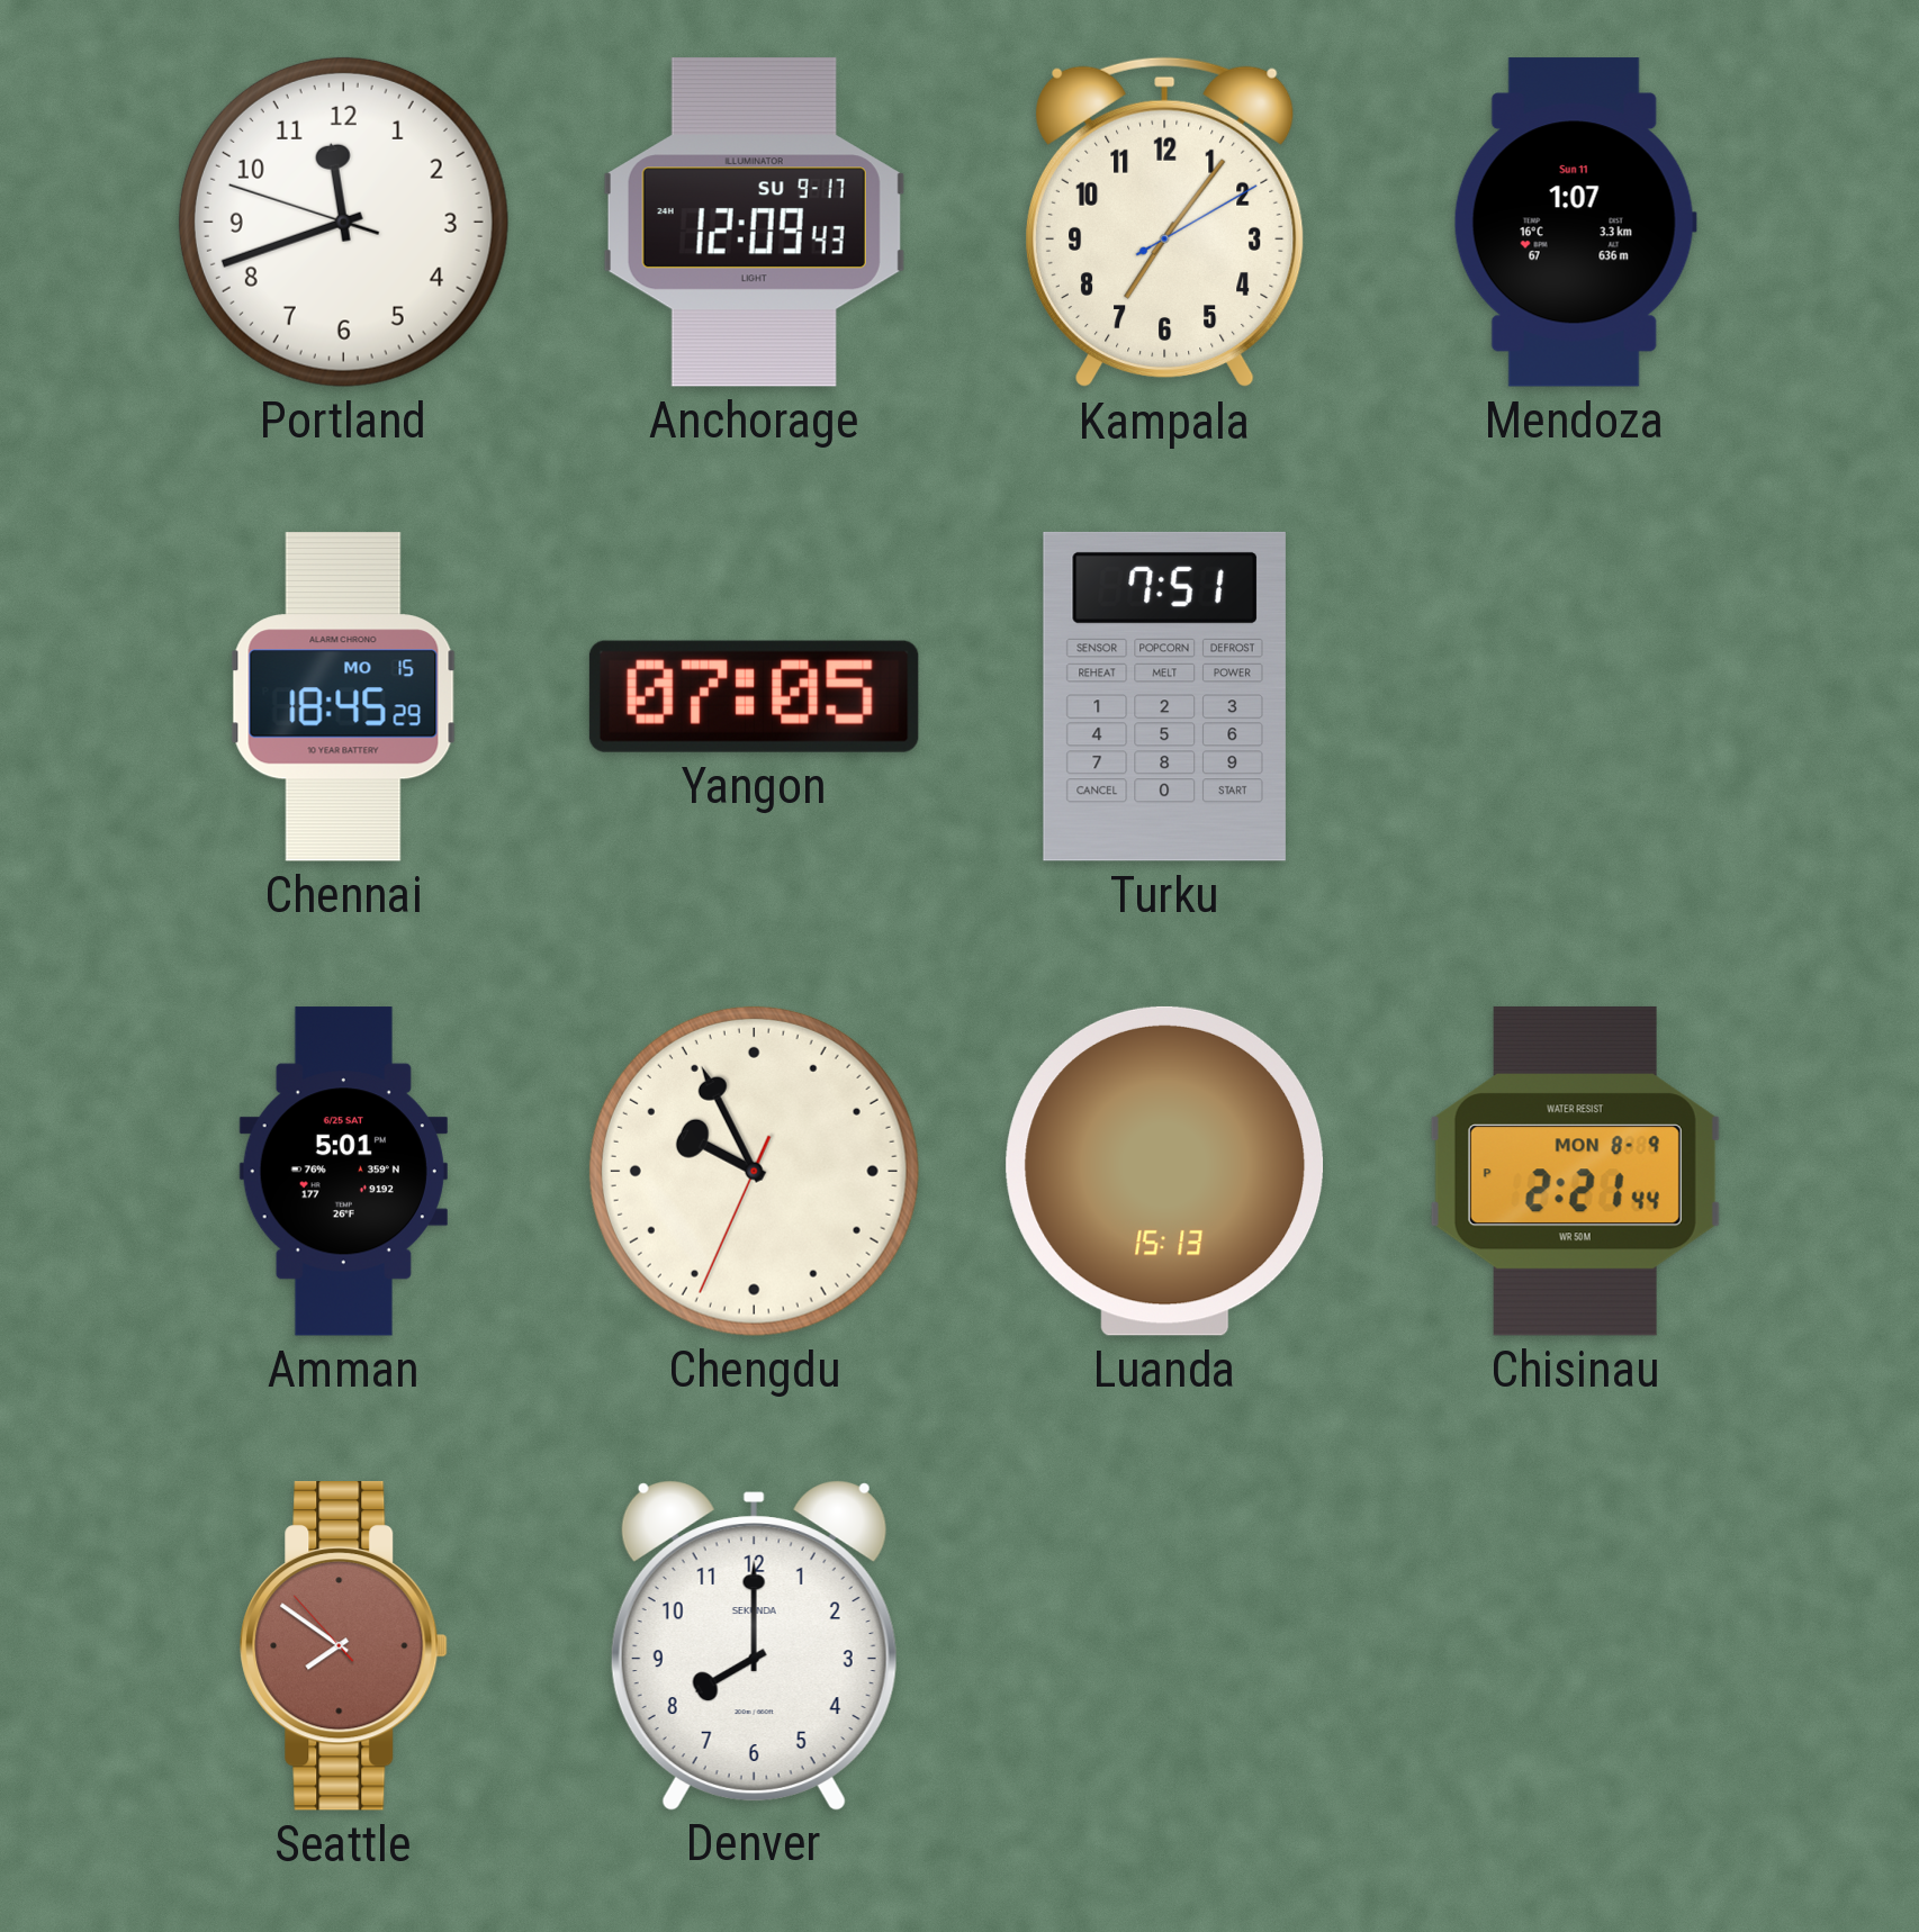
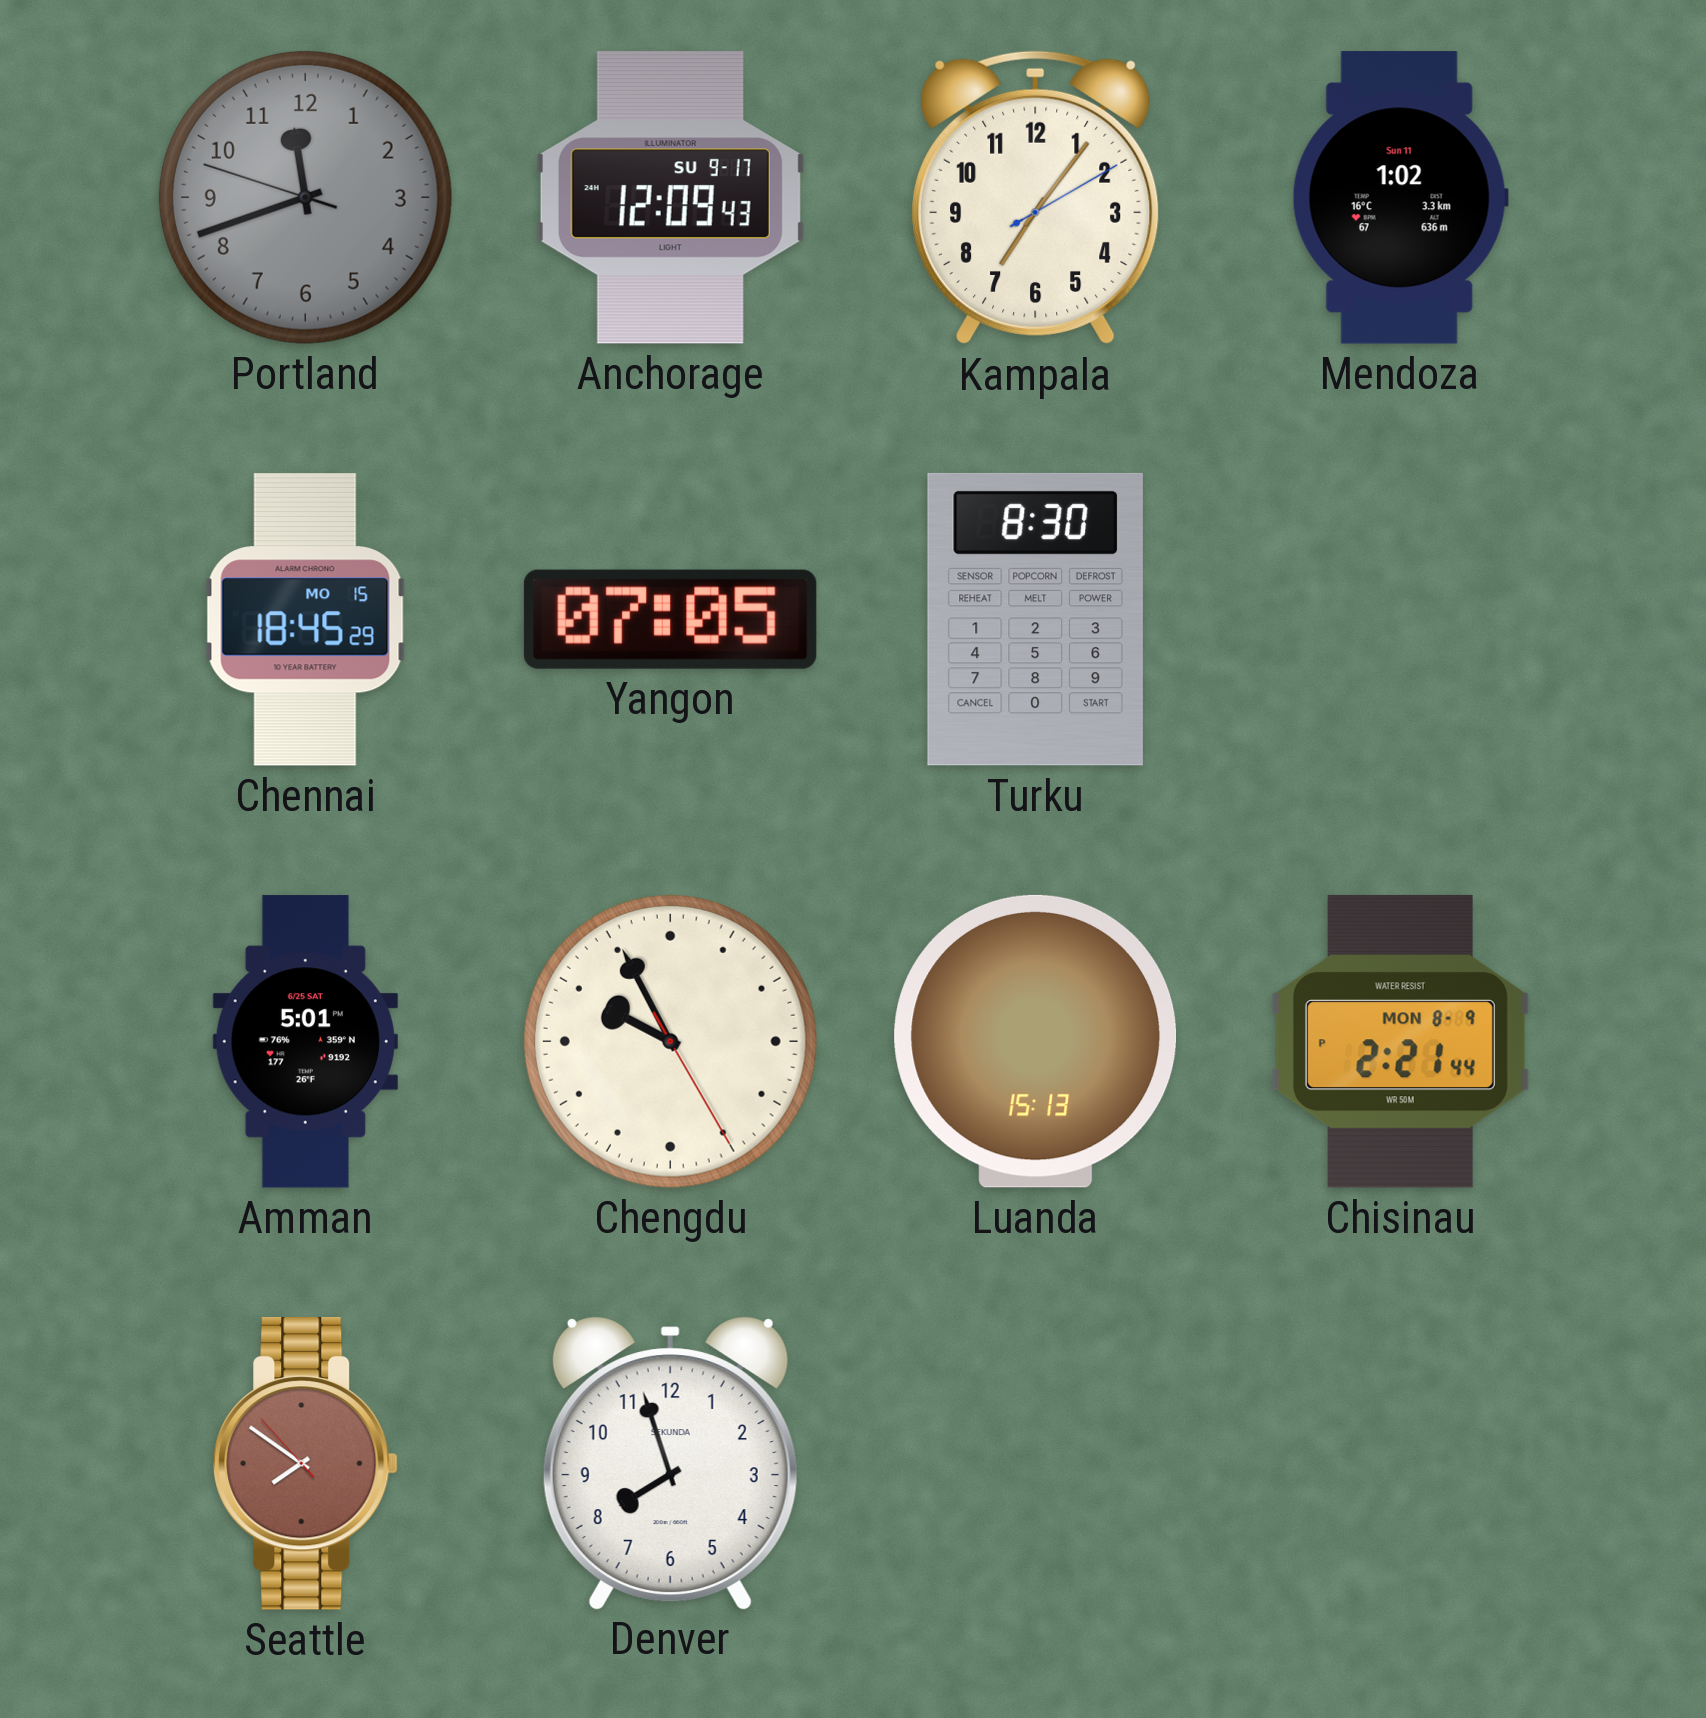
Portland dial: white -> grey (305, 197)
Mendoza: 1:07 -> 1:02 (1400, 198)
Turku: 7:51 -> 8:30 (1035, 619)
Chengdu: 9:55:34 -> 9:55:25 (670, 1041)
Denver: 8:00 -> 7:57 (670, 1463)
